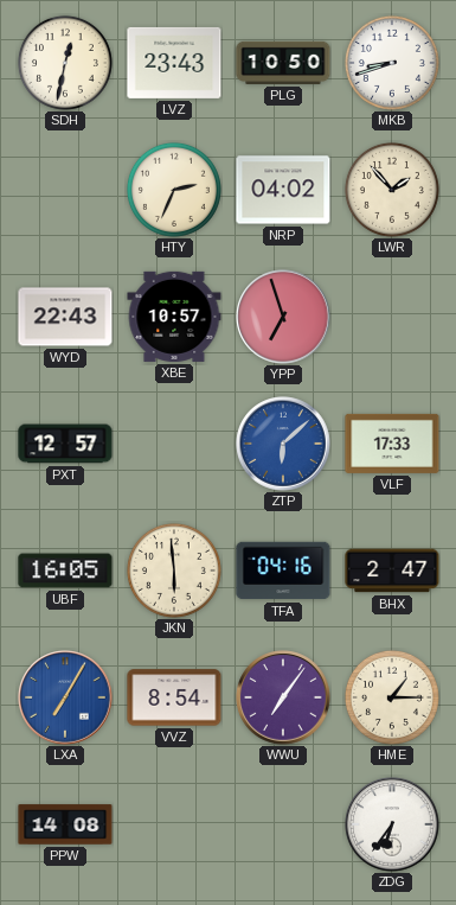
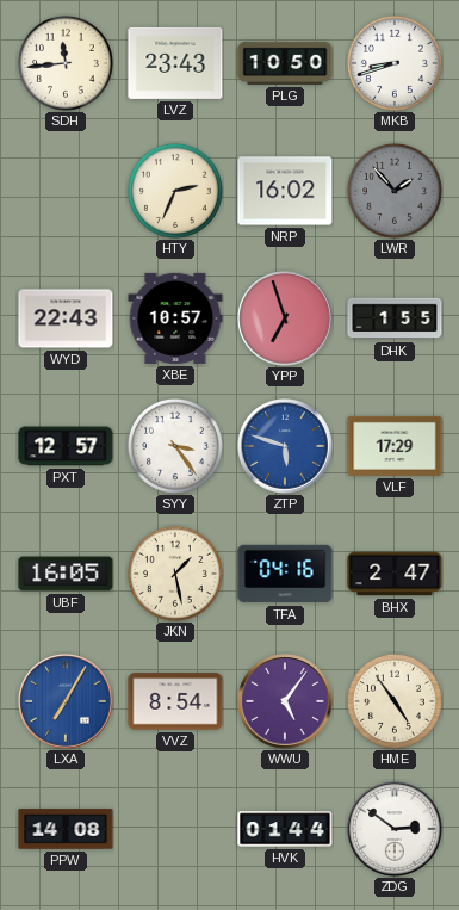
SDH: 12:32 -> 11:44 (66, 63)
NRP: 04:02 -> 16:02 (285, 191)
LWR dial: cream -> grey (395, 191)
DHK: none -> 1:55 (395, 318)
SYY: none -> 3:24 (175, 446)
ZTP: 6:08 -> 5:48 (285, 446)
VLF: 17:33 -> 17:29 (395, 446)
JKN: 5:59 -> 1:28 (175, 574)
WWU: 7:06 -> 5:06 (285, 701)
HME: 1:15 -> 4:54 (395, 701)
HVK: none -> 01:44 (285, 829)
ZDG: 6:36 -> 2:51 (395, 829)
